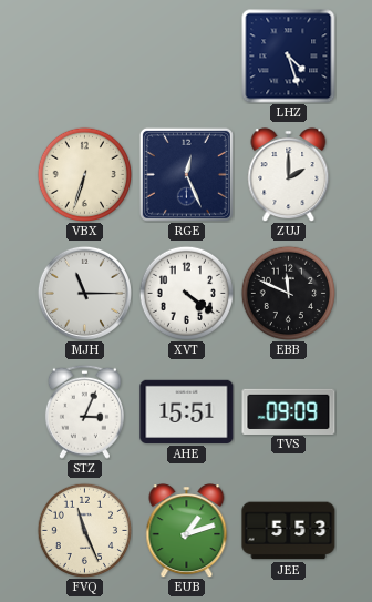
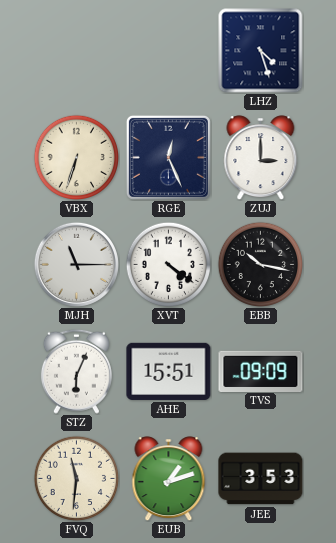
ZUJ: 2:00 -> 3:00 (261, 158)
EBB: 11:49 -> 10:17 (260, 264)
STZ: 3:04 -> 6:04 (76, 371)
FVQ: 11:26 -> 11:31 (76, 478)
JEE: 5:53 -> 3:53 (261, 479)
